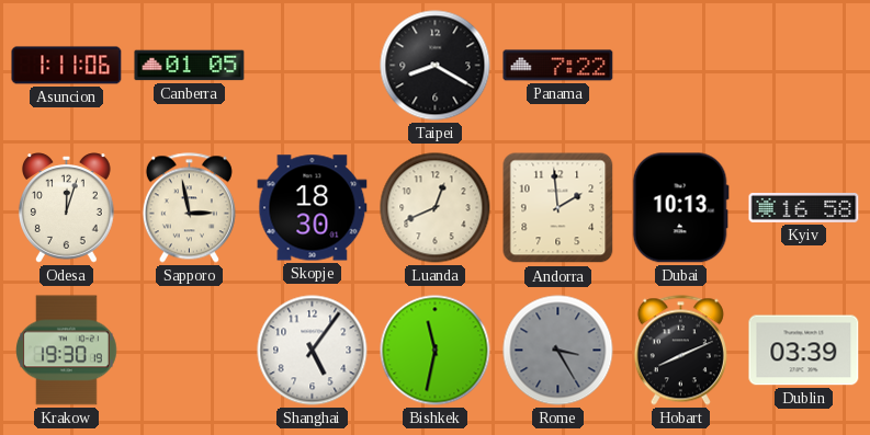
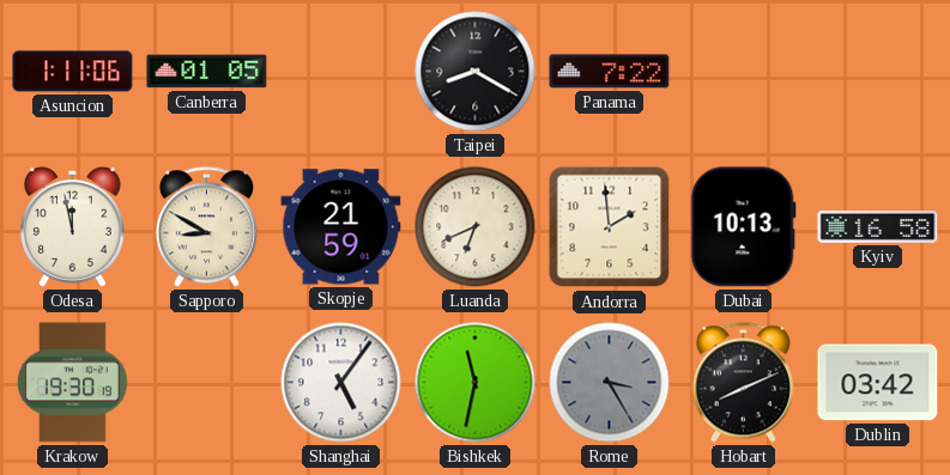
Odesa: 12:03 -> 11:58 (72, 227)
Sapporo: 2:58 -> 8:50 (206, 227)
Skopje: 18:30 -> 21:59 (341, 227)
Luanda: 12:41 -> 6:41 (476, 227)
Dublin: 03:39 -> 03:42 (878, 383)
